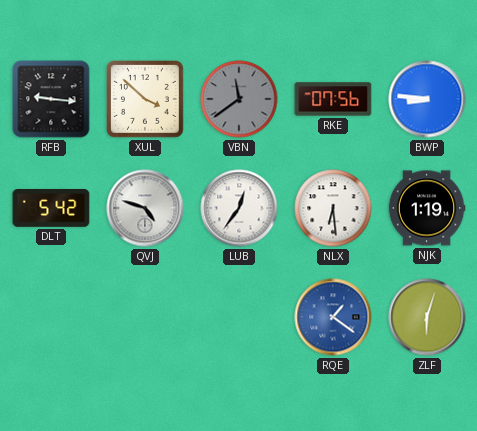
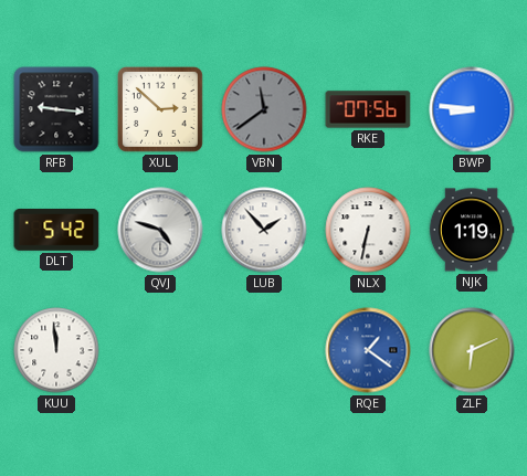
XUL: 3:52 -> 2:52 (161, 110)
LUB: 12:36 -> 1:53 (264, 230)
NLX: 6:29 -> 6:32 (368, 230)
KUU: none -> 11:59 (56, 350)
ZLF: 6:03 -> 6:11 (472, 350)
